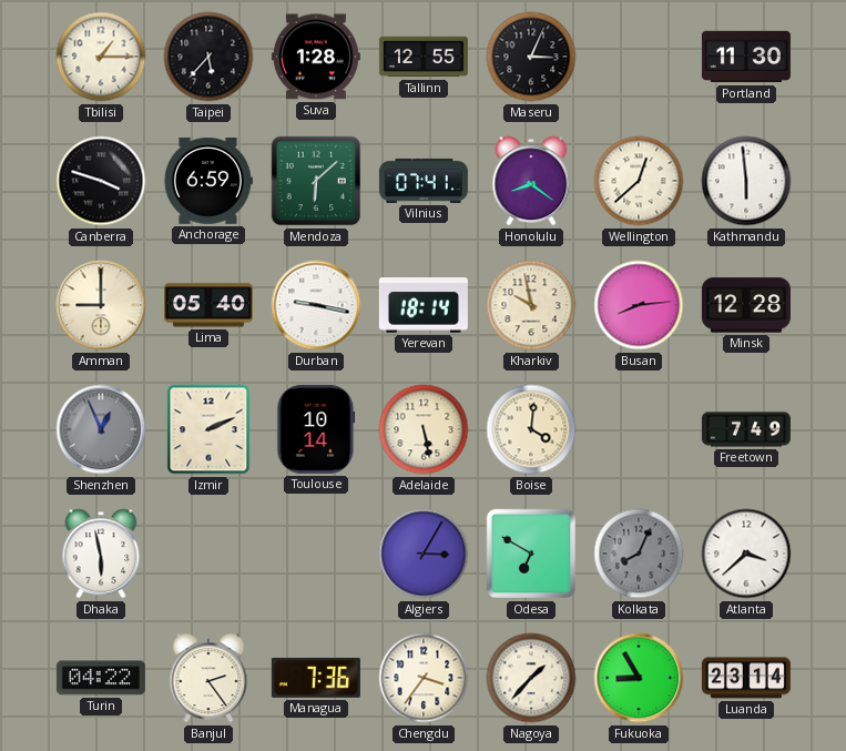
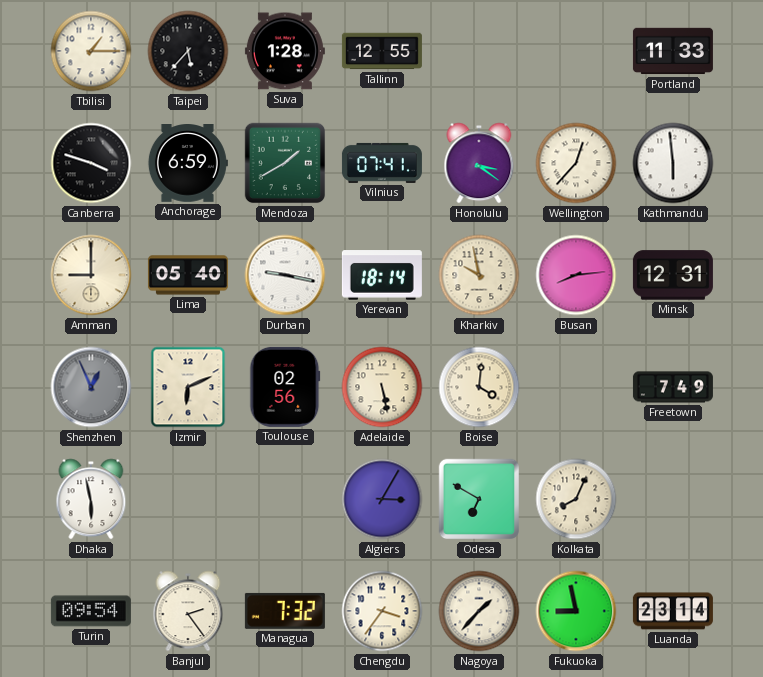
Maseru: 3:04 -> none (531, 57)
Portland: 11:30 -> 11:33 (673, 51)
Mendoza: 6:08 -> 1:40 (285, 163)
Honolulu: 8:21 -> 3:21 (479, 163)
Wellington: 12:38 -> 12:37 (576, 163)
Minsk: 12:28 -> 12:31 (673, 275)
Izmir: 2:11 -> 6:11 (188, 387)
Toulouse: 10:14 -> 02:56 (285, 387)
Kolkata dial: grey -> cream (576, 499)
Atlanta: 3:38 -> none (746, 554)
Turin: 04:22 -> 09:54 (91, 611)
Managua: 7:36 -> 7:32 (285, 611)
Fukuoka: 8:55 -> 8:58 (576, 611)
